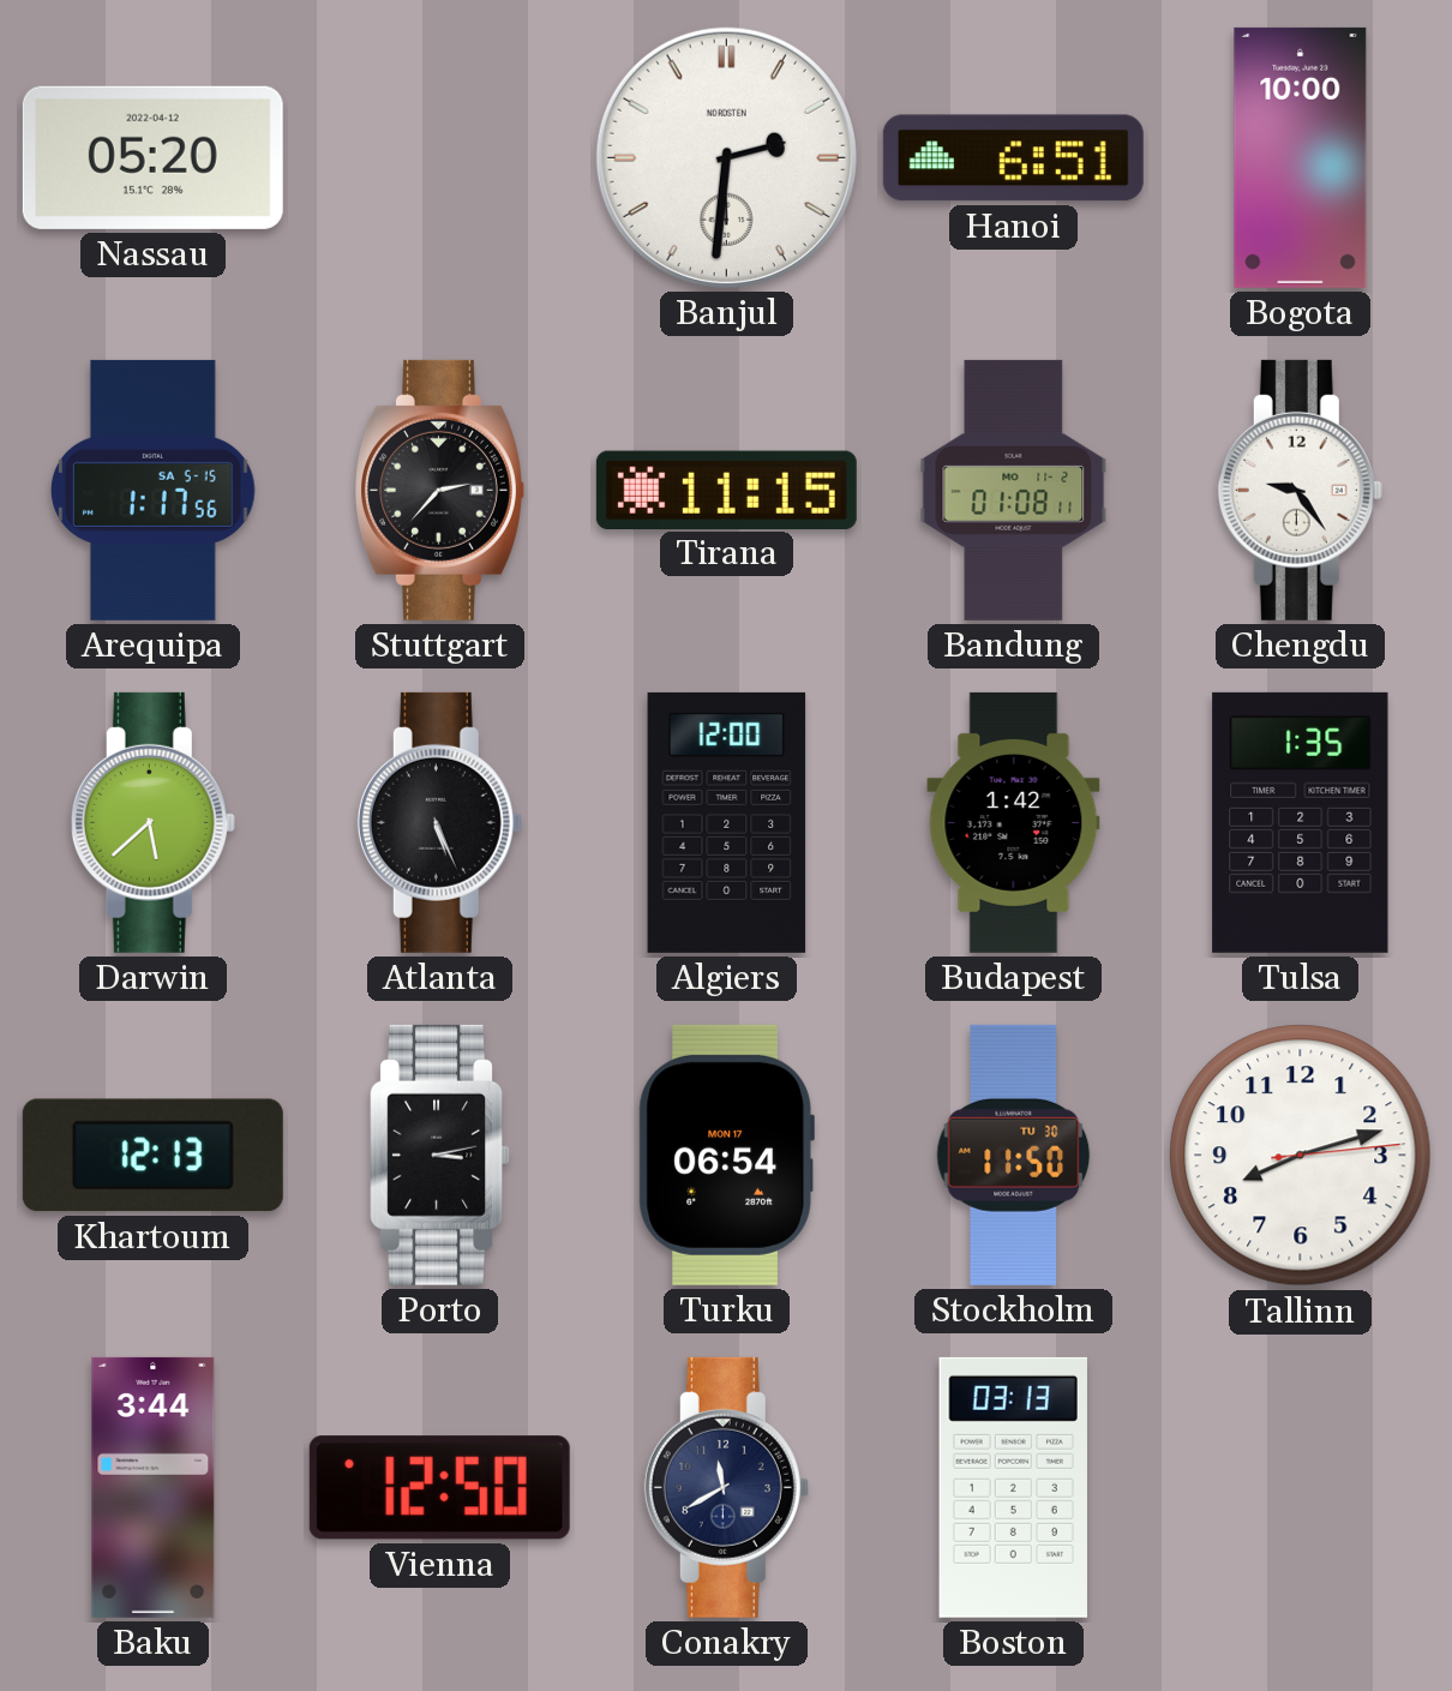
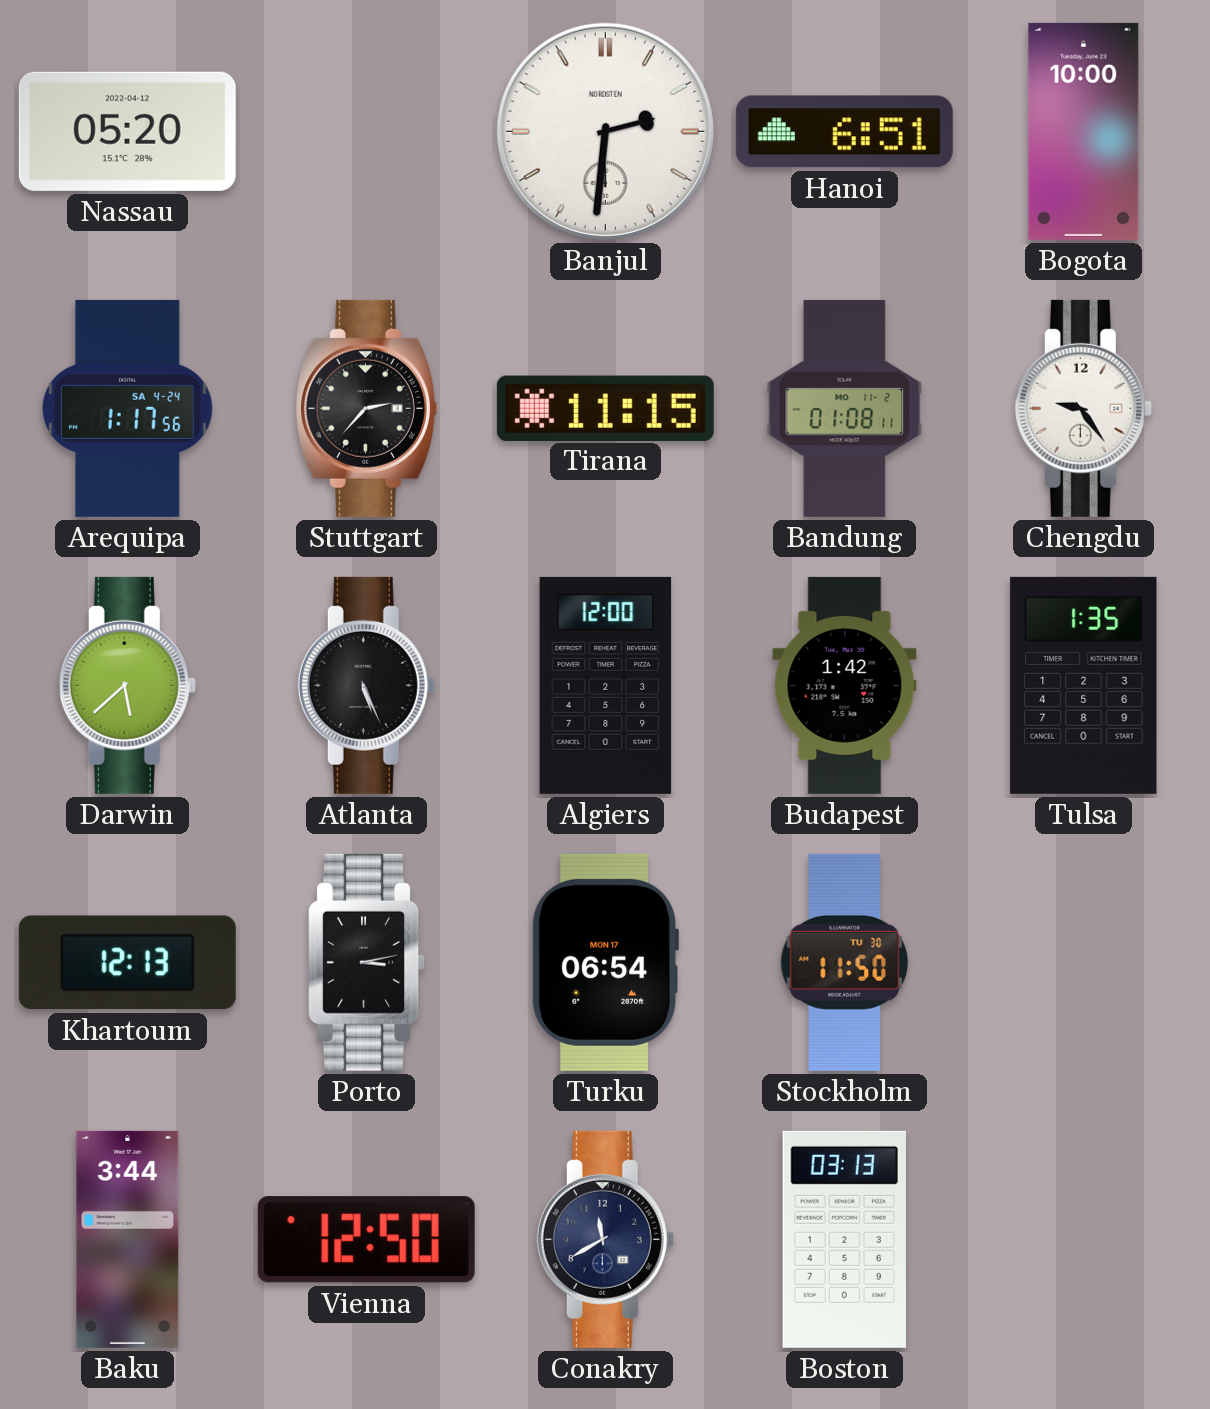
Arequipa date: SA 5-15 -> SA 4-24 (128, 408)
Tallinn: 8:12 -> none (1301, 1156)
